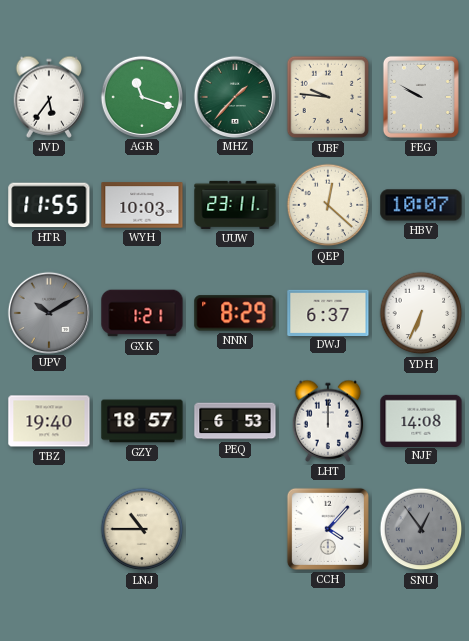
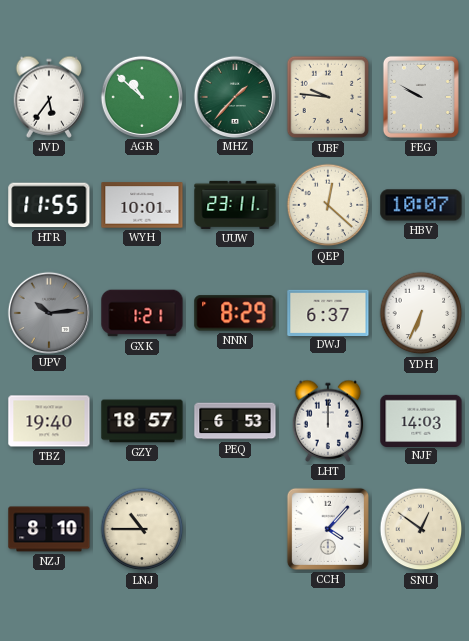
AGR: 11:18 -> 10:52 (141, 96)
WYH: 10:03 -> 10:01 (142, 205)
UPV: 10:10 -> 10:14 (48, 312)
NJF: 14:08 -> 14:03 (421, 420)
NZJ: none -> 8:10 (49, 529)
SNU: 12:54 -> 12:51 (421, 529)
SNU dial: grey -> cream (421, 529)
